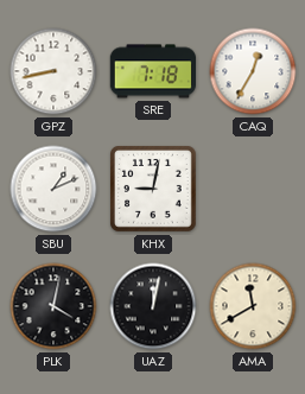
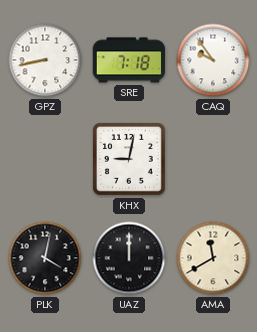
CAQ: 12:35 -> 9:54 (213, 60)
SBU: 1:11 -> none (53, 189)
UAZ: 12:02 -> 12:00 (129, 258)
